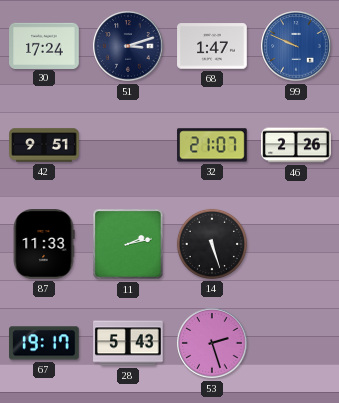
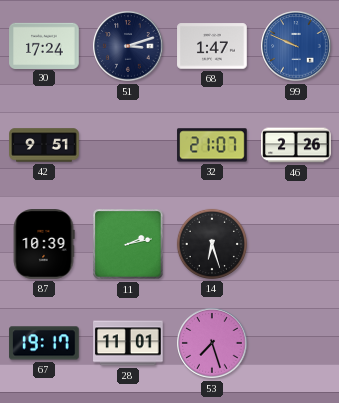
87: 11:33 -> 10:39 (44, 244)
14: 5:27 -> 6:27 (212, 244)
28: 5:43 -> 11:01 (128, 343)
53: 2:27 -> 7:27 (212, 343)
